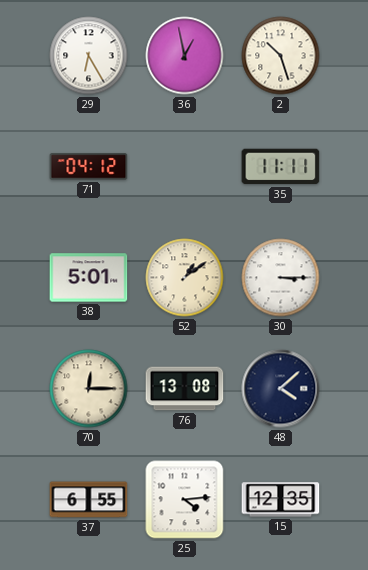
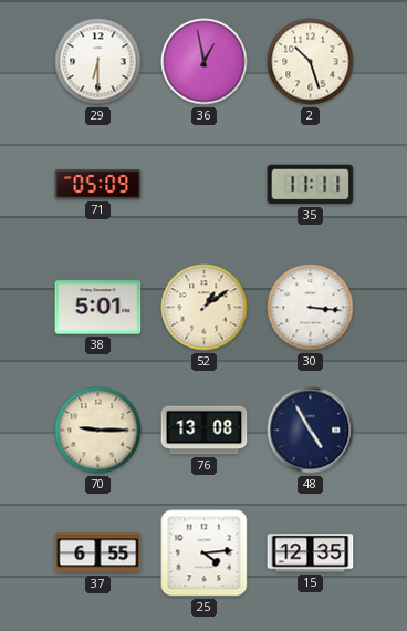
29: 6:25 -> 6:30 (98, 62)
71: 04:12 -> 05:09 (98, 185)
30: 3:15 -> 3:16 (311, 308)
70: 12:15 -> 9:15 (98, 431)
48: 4:08 -> 4:55 (311, 431)
